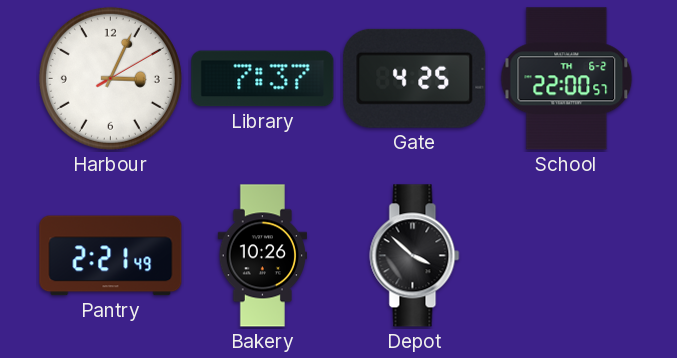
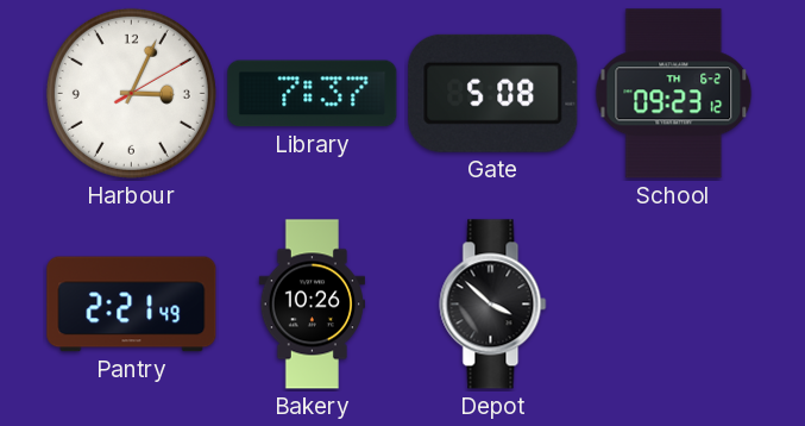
Gate: 4:25 -> 5:08 (493, 93)
School: 22:00 -> 09:23 (674, 94)
